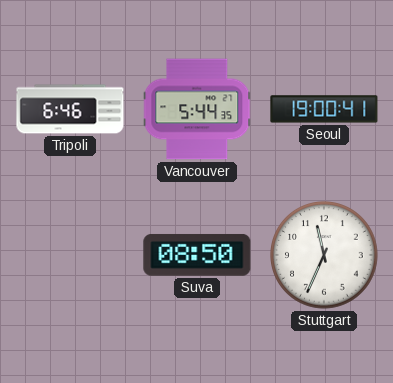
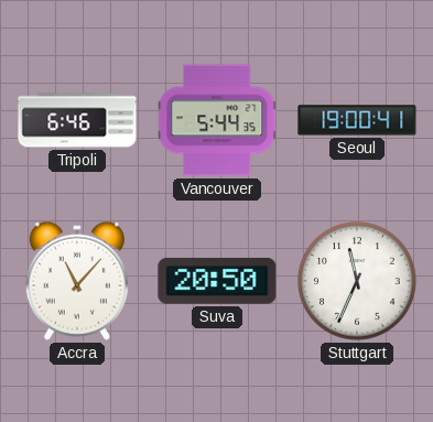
Accra: none -> 11:07 (77, 281)
Suva: 08:50 -> 20:50 (217, 281)
